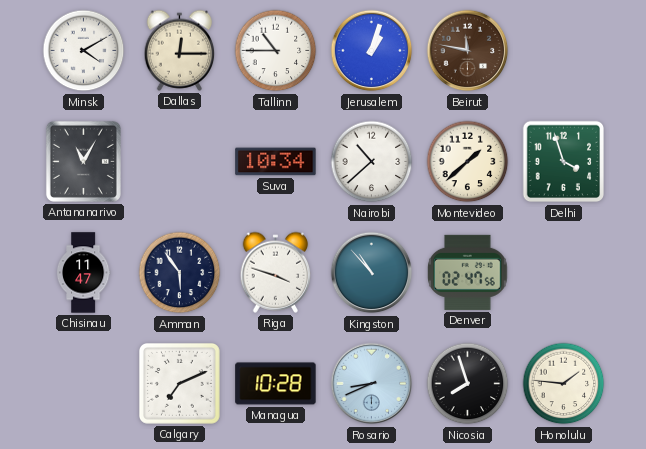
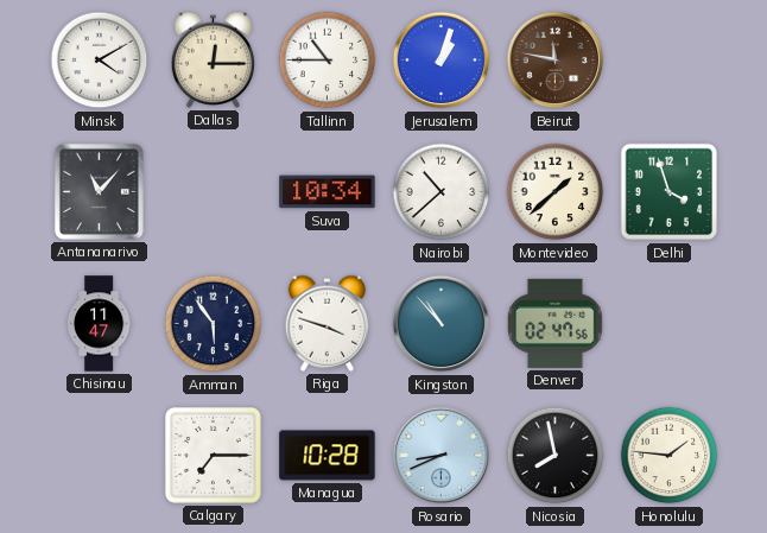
Antananarivo: 11:05 -> 11:07 (99, 191)
Calgary: 7:11 -> 7:15 (214, 456)
Nicosia: 7:57 -> 7:58 (556, 456)
